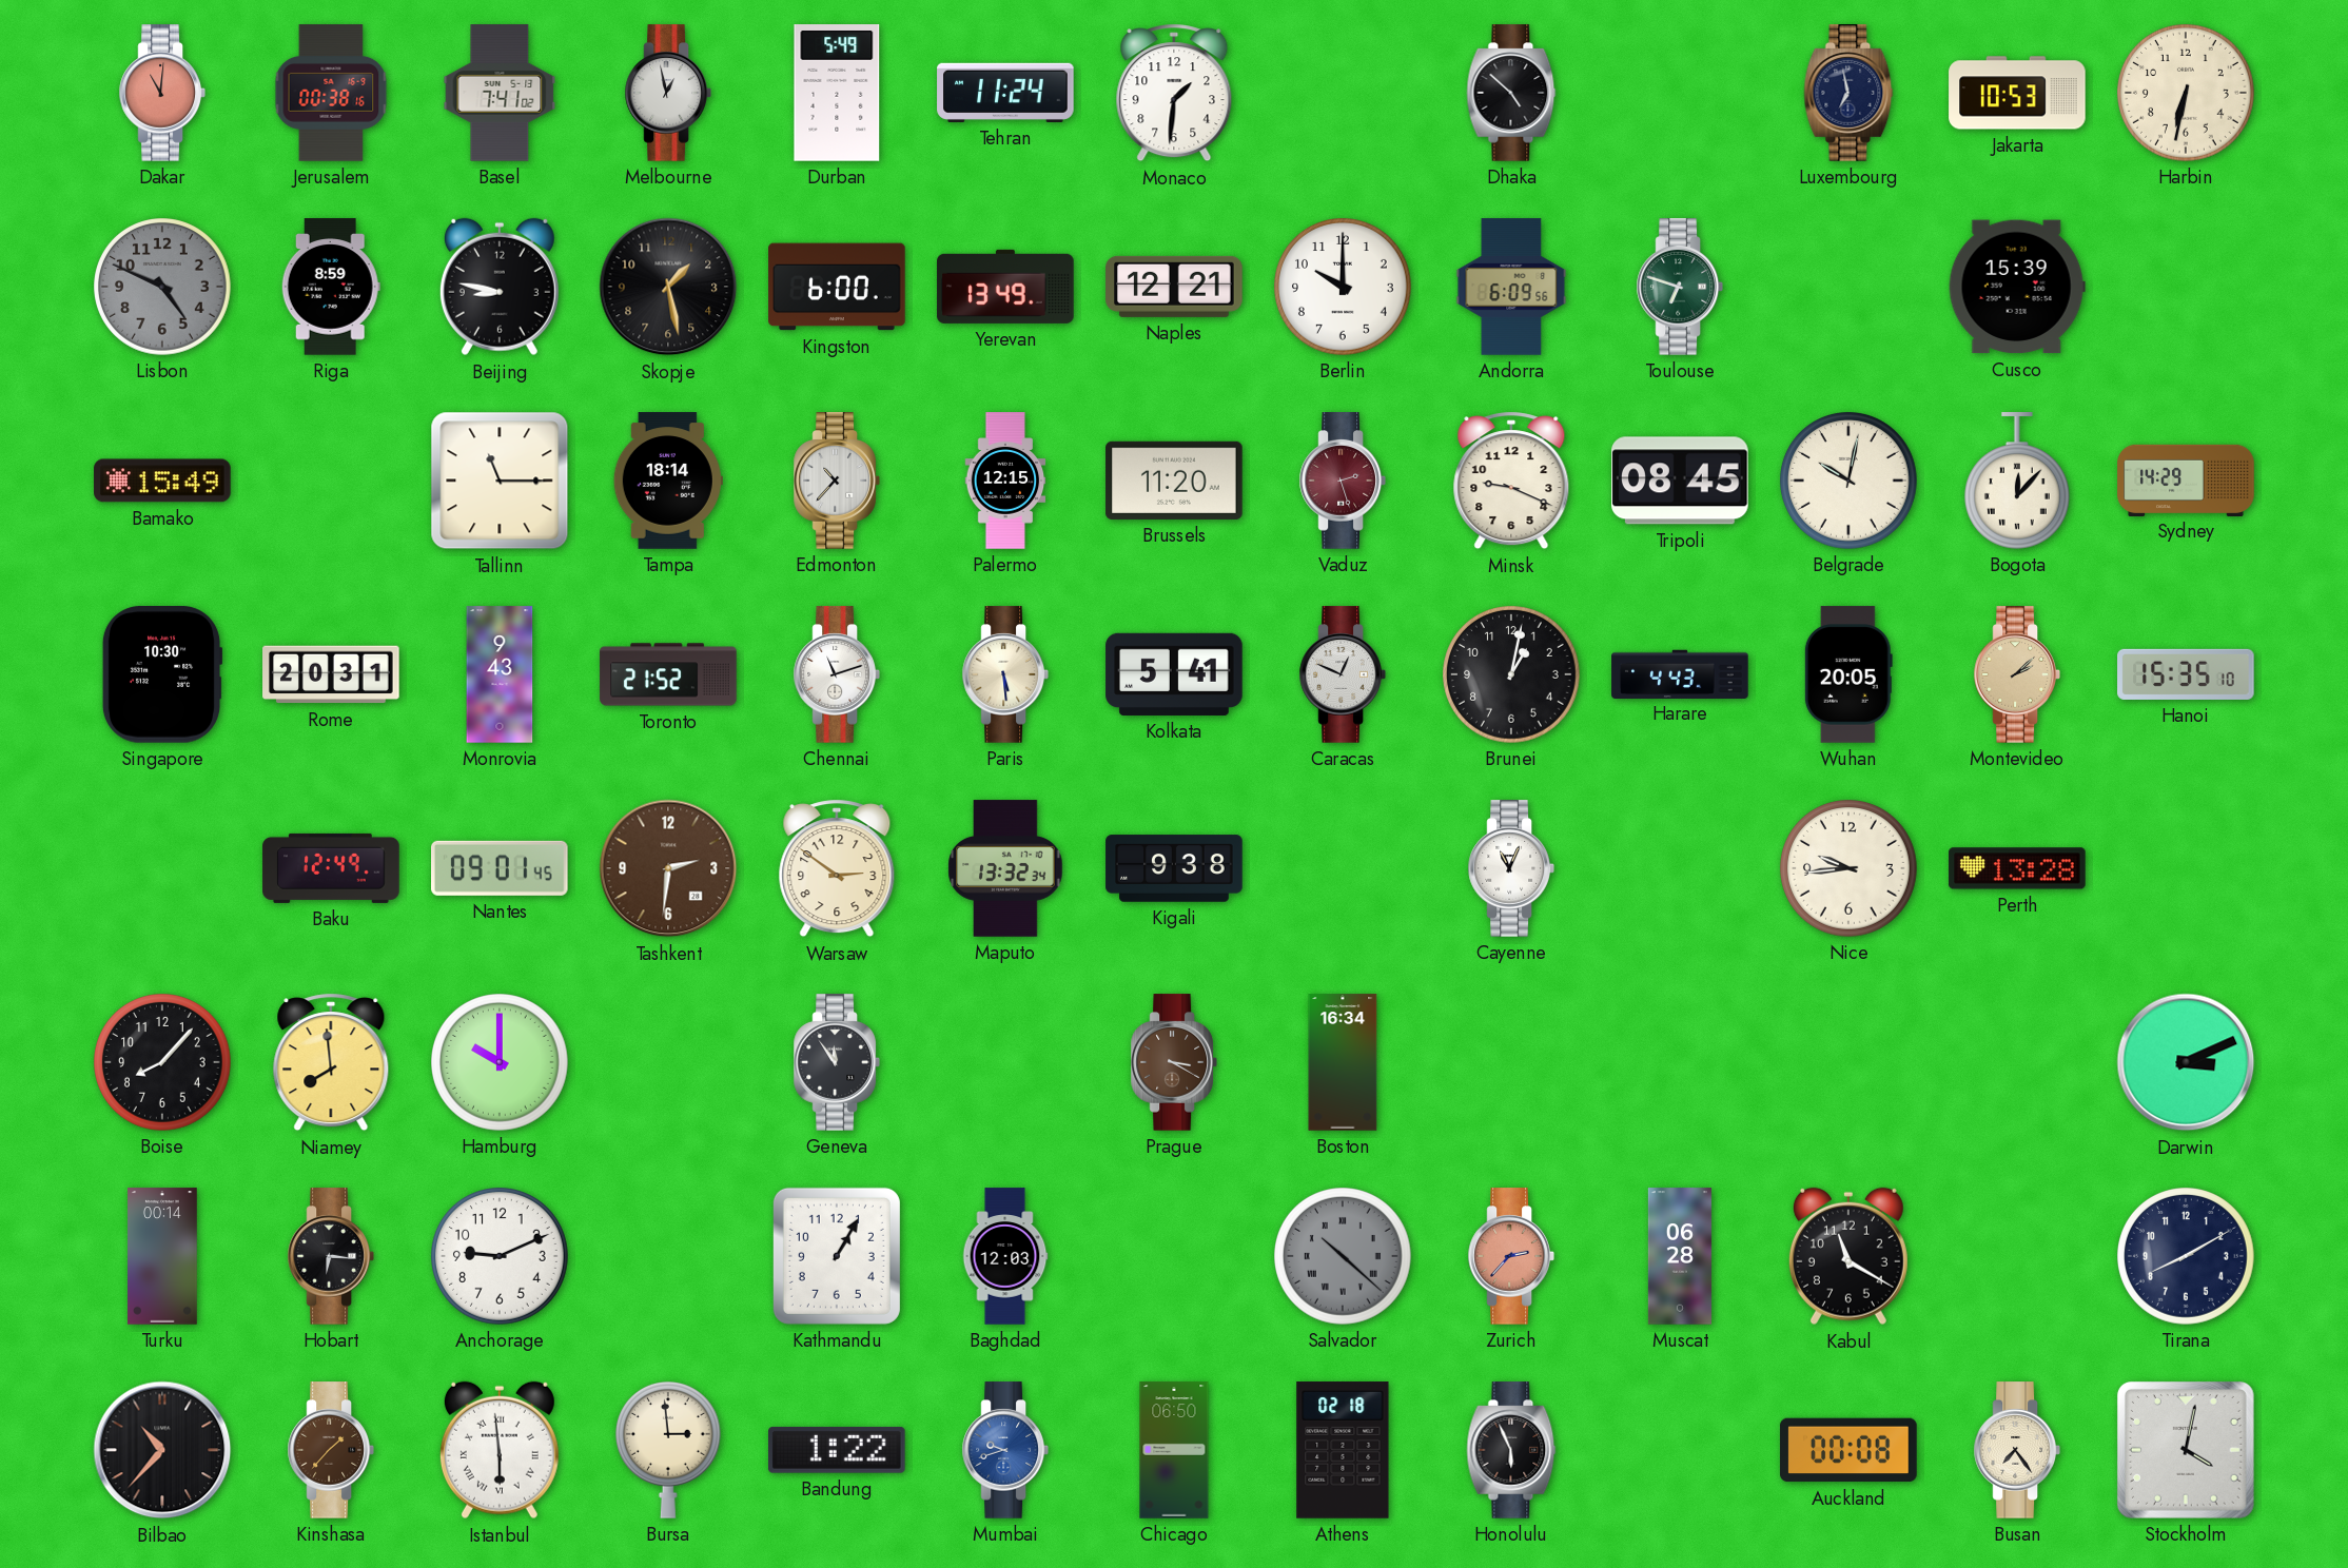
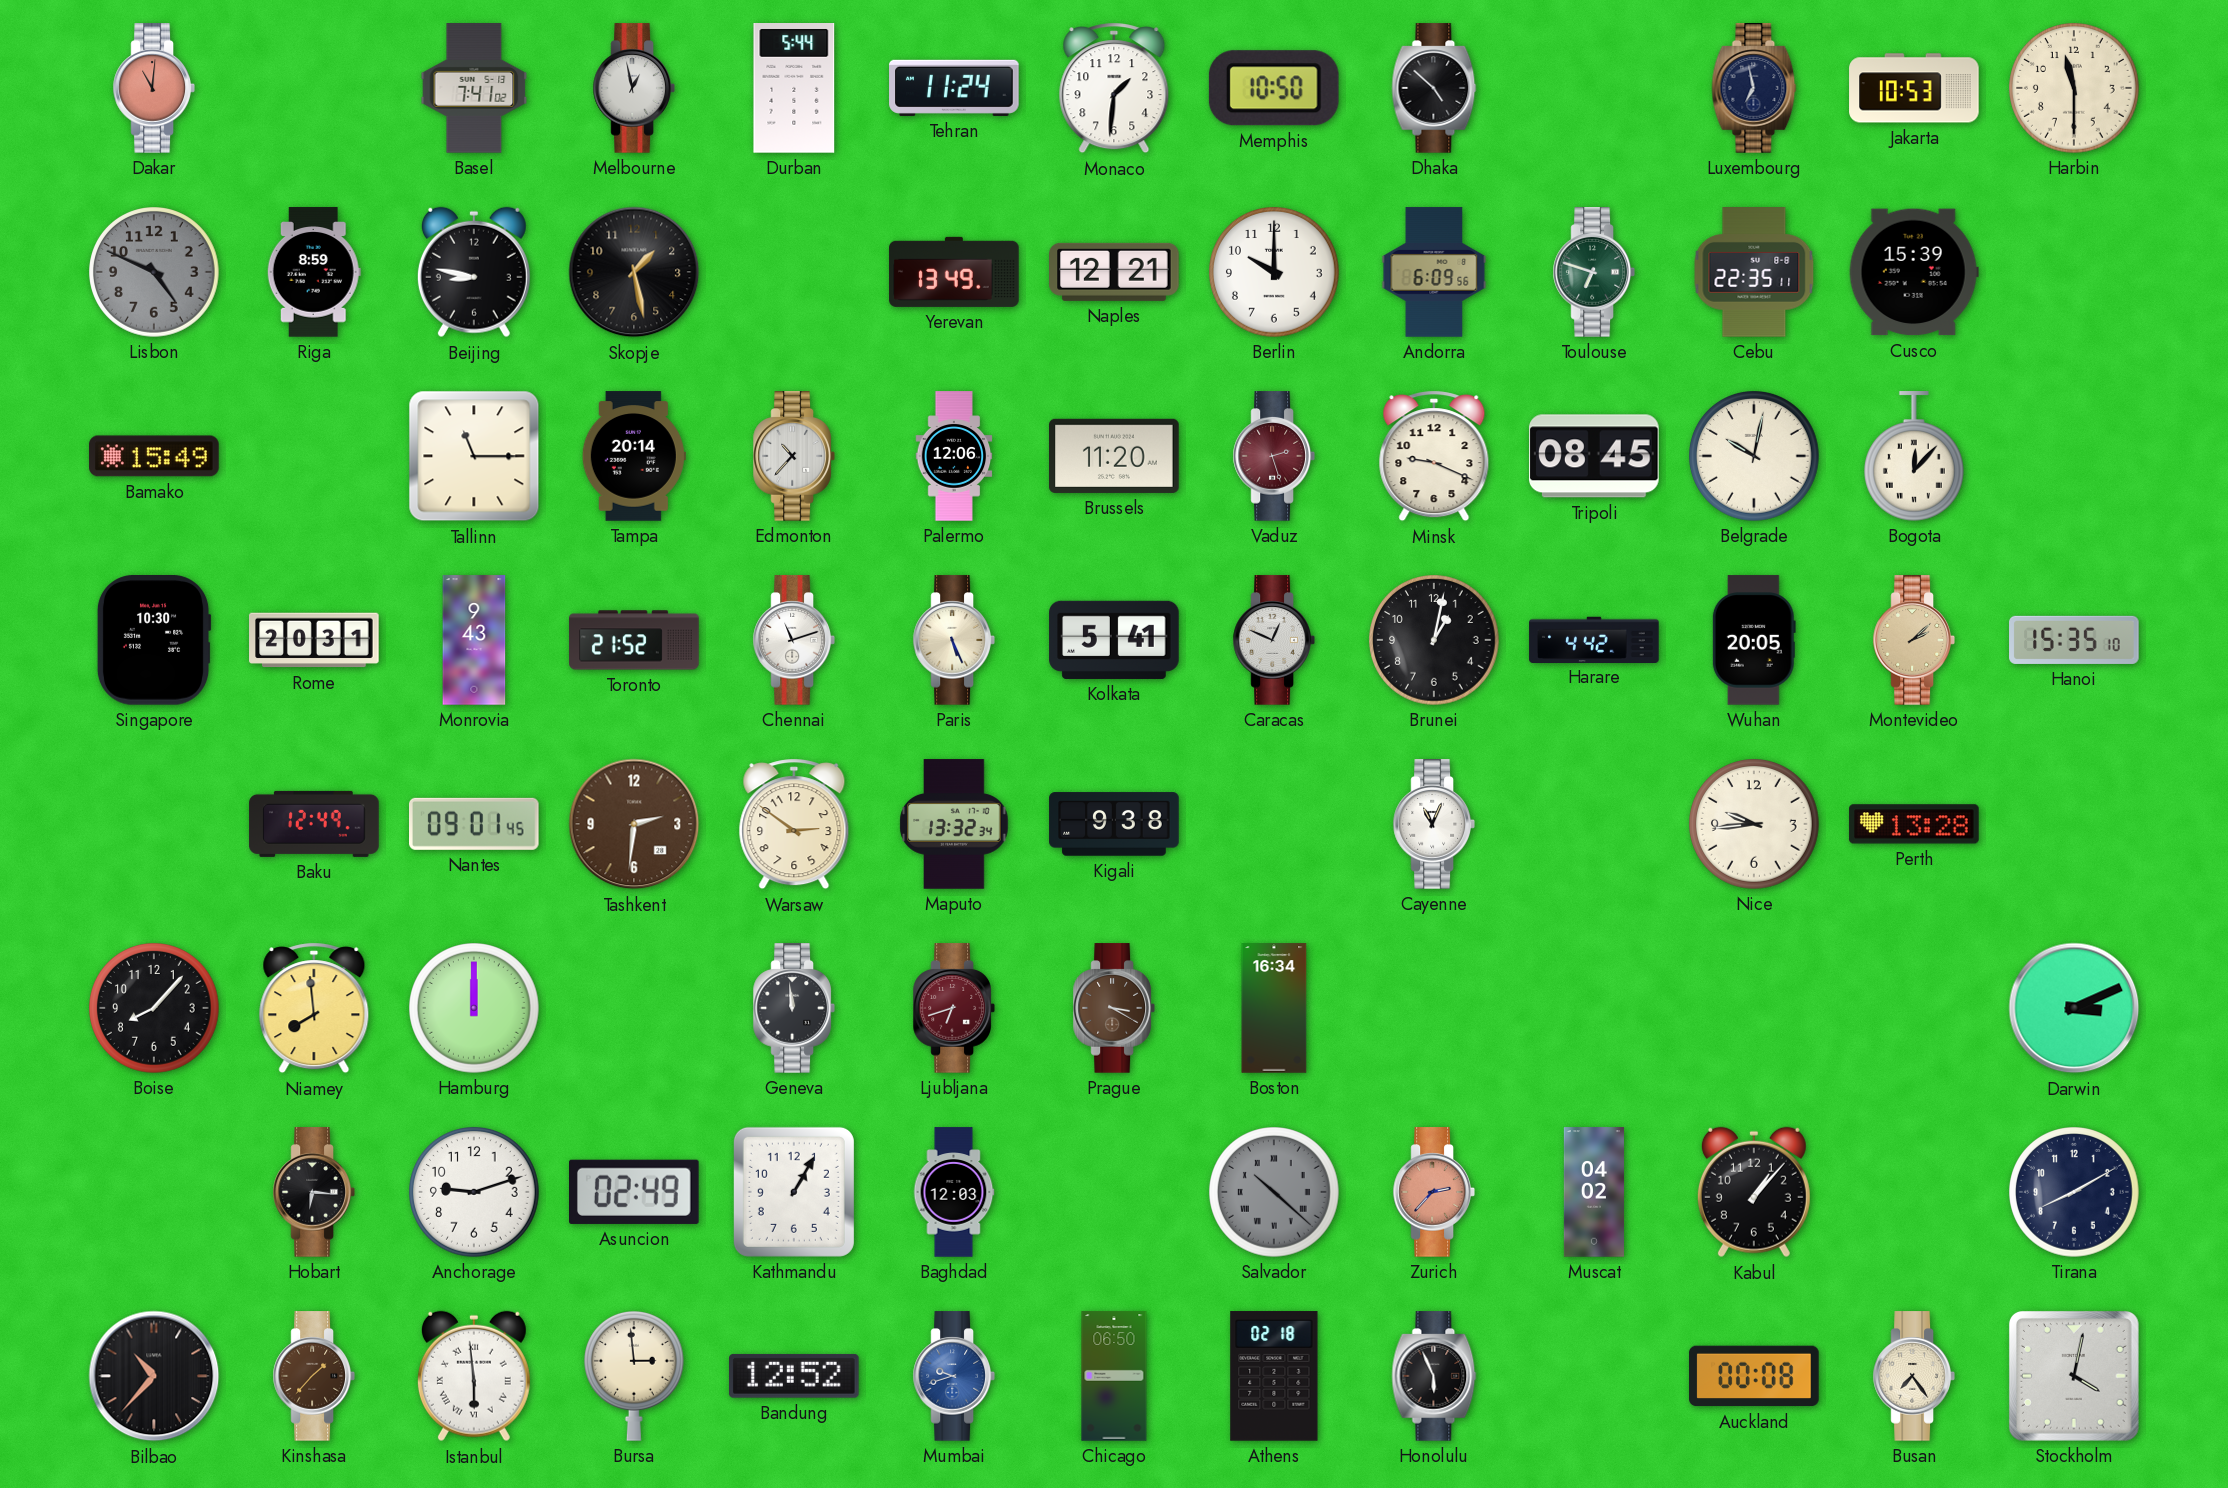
Jerusalem: 00:38 -> none (331, 93)
Durban: 5:49 -> 5:44 (794, 89)
Memphis: none -> 10:50 (1274, 88)
Harbin: 6:32 -> 11:30 (2075, 89)
Kingston: 6:00 -> none (837, 287)
Cebu: none -> 22:35 (1754, 272)
Tampa: 18:14 -> 20:14 (634, 456)
Palermo: 12:15 -> 12:06 (954, 456)
Sydney: 14:29 -> none (2186, 479)
Paris: 5:29 -> 5:26 (954, 640)
Harare: 4:43 -> 4:42 (1594, 639)
Hamburg: 10:00 -> 12:00 (475, 1009)
Geneva: 11:54 -> 11:59 (794, 1008)
Ljubljana: none -> 6:42 (954, 1008)
Turku: 00:14 -> none (162, 1256)
Anchorage: 9:11 -> 9:12 (475, 1193)
Asuncion: none -> 02:49 (635, 1192)
Muscat: 06:28 -> 04:02 (1594, 1192)
Kabul: 11:20 -> 1:07 (1754, 1192)
Bandung: 1:22 -> 12:52 (795, 1376)
